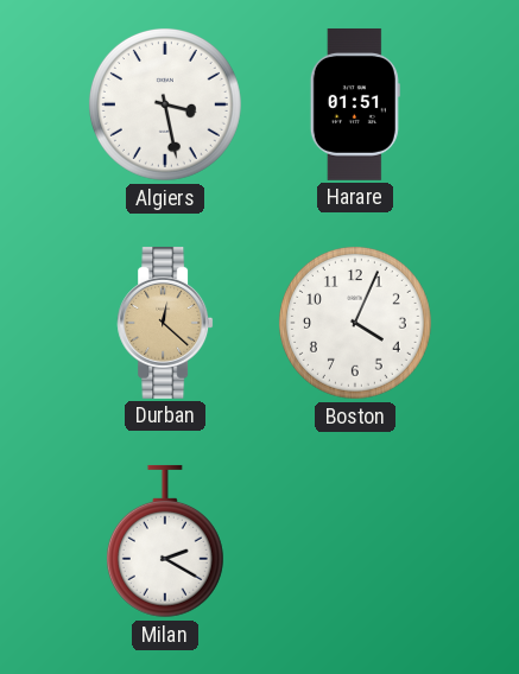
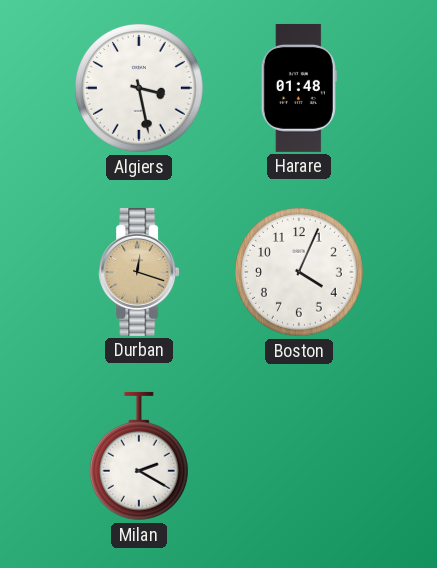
Harare: 01:51 -> 01:48 (299, 88)
Durban: 12:22 -> 12:18 (139, 272)
